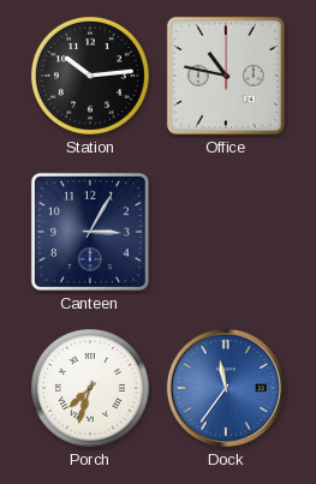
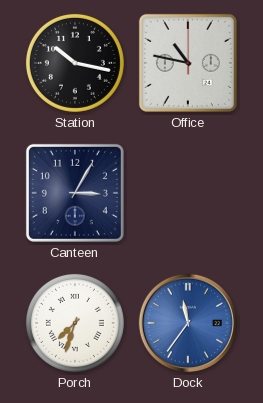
Station: 10:14 -> 10:17 (75, 63)
